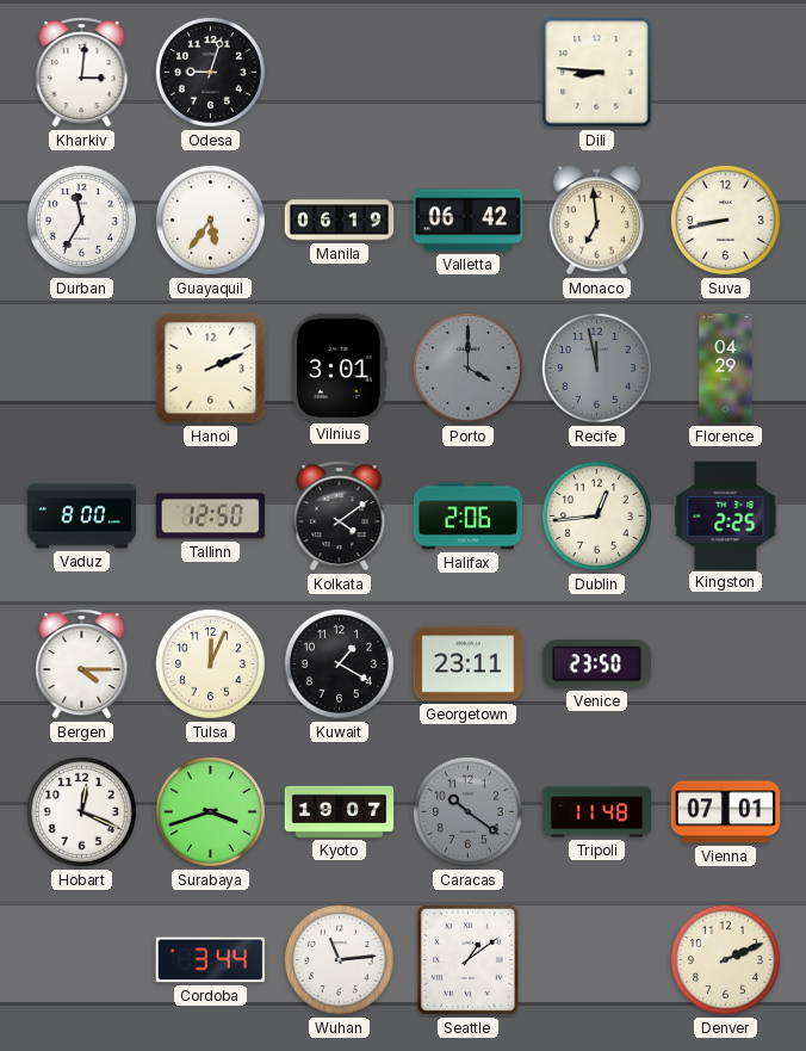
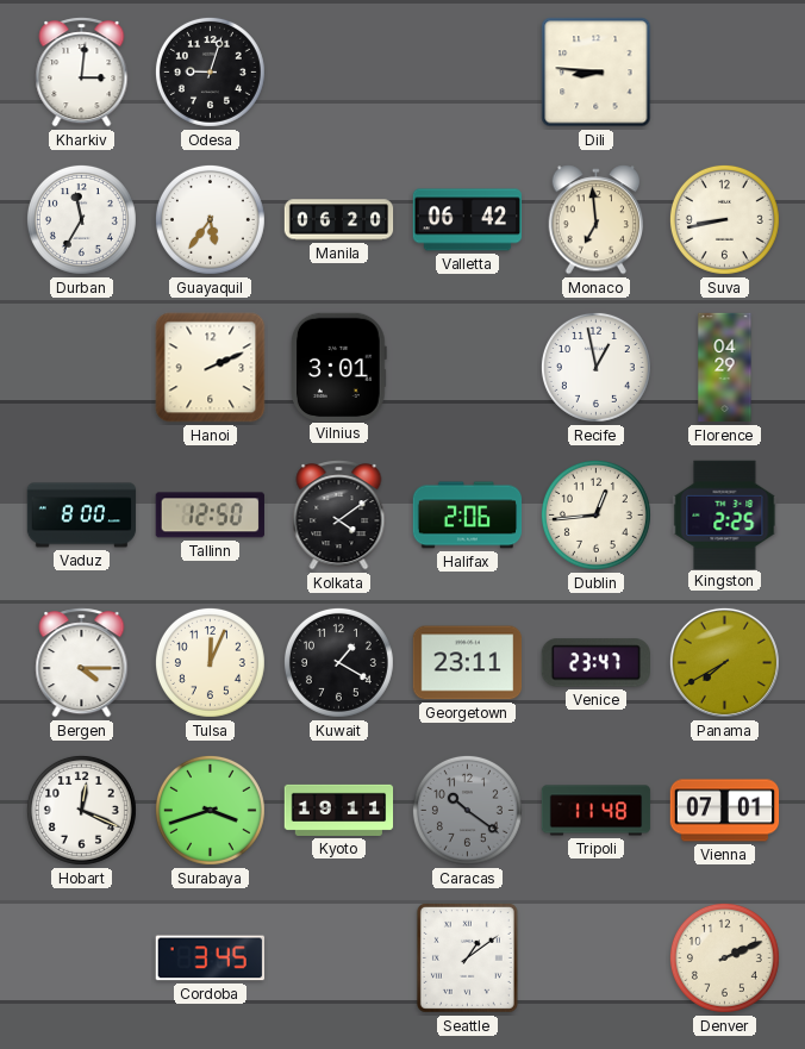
Manila: 06:19 -> 06:20 (339, 220)
Porto: 4:00 -> none (467, 367)
Recife: 11:58 -> 12:58 (595, 367)
Recife dial: grey -> white (595, 367)
Venice: 23:50 -> 23:47 (595, 663)
Panama: none -> 7:40 (724, 662)
Kyoto: 19:07 -> 19:11 (339, 810)
Cordoba: 3:44 -> 3:45 (210, 959)
Wuhan: 11:14 -> none (339, 959)
